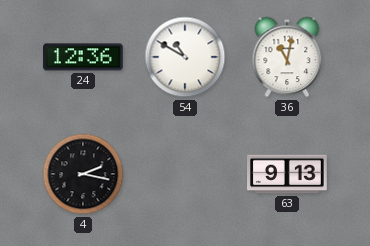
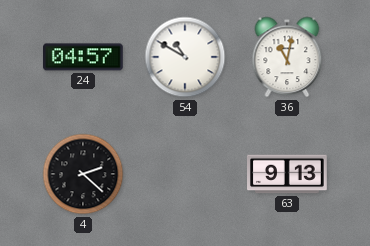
24: 12:36 -> 04:57 (84, 57)
4: 2:17 -> 2:22 (83, 174)
